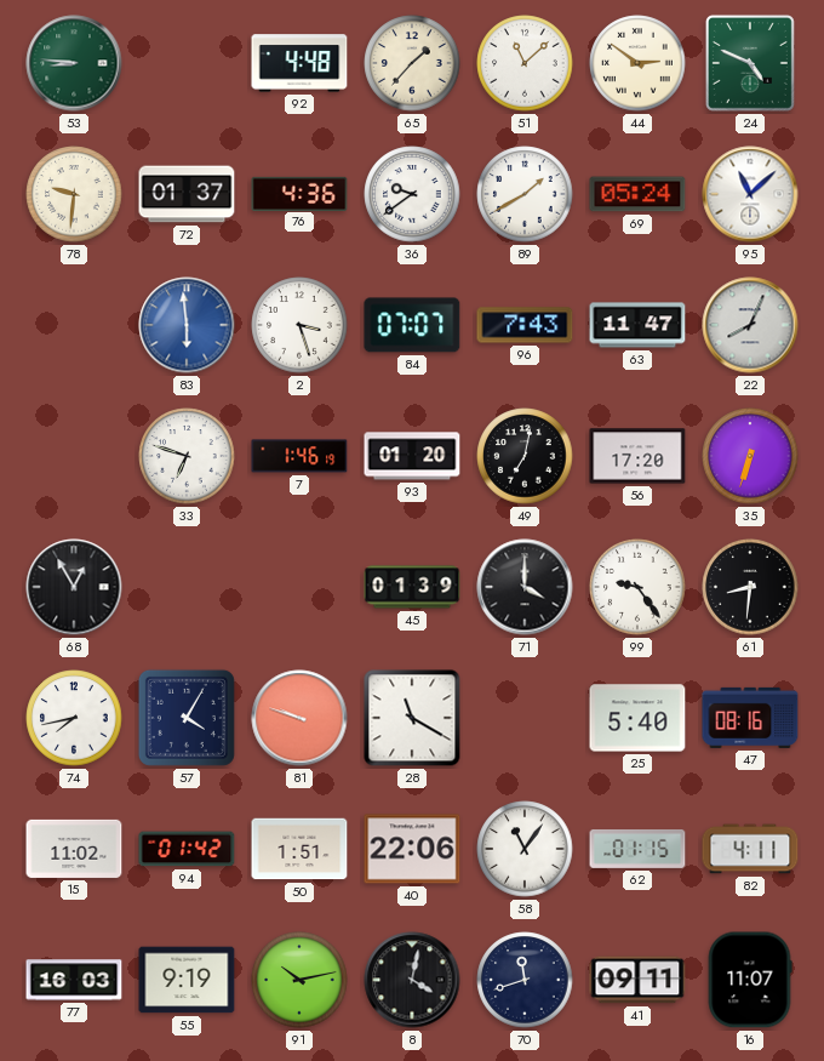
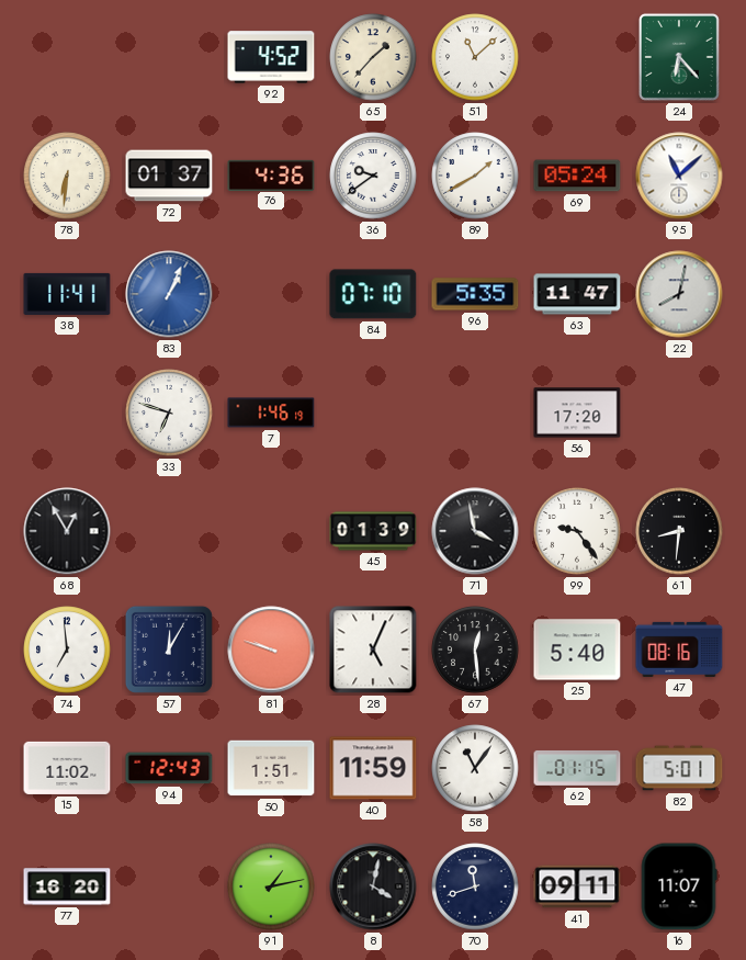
53: 8:46 -> none (74, 63)
92: 4:48 -> 4:52 (271, 57)
44: 2:51 -> none (637, 63)
24: 4:49 -> 6:23 (679, 57)
78: 9:31 -> 6:31 (67, 176)
38: none -> 11:41 (67, 294)
83: 5:59 -> 1:04 (169, 294)
2: 3:27 -> none (299, 325)
84: 07:07 -> 07:10 (373, 294)
96: 7:43 -> 5:35 (475, 294)
22: 8:04 -> 8:02 (679, 294)
93: 01:20 -> none (412, 456)
49: 7:02 -> none (525, 456)
35: 6:33 -> none (750, 456)
71: 4:00 -> 3:58 (475, 531)
74: 7:43 -> 6:59 (67, 650)
57: 4:05 -> 12:05 (169, 650)
28: 11:20 -> 5:04 (373, 650)
67: none -> 12:29 (475, 650)
94: 01:42 -> 12:43 (169, 768)
40: 22:06 -> 11:59 (373, 768)
82: 4:11 -> 5:01 (679, 768)
77: 16:03 -> 16:20 (67, 886)
55: 9:19 -> none (187, 980)
91: 10:13 -> 1:13 (271, 886)
